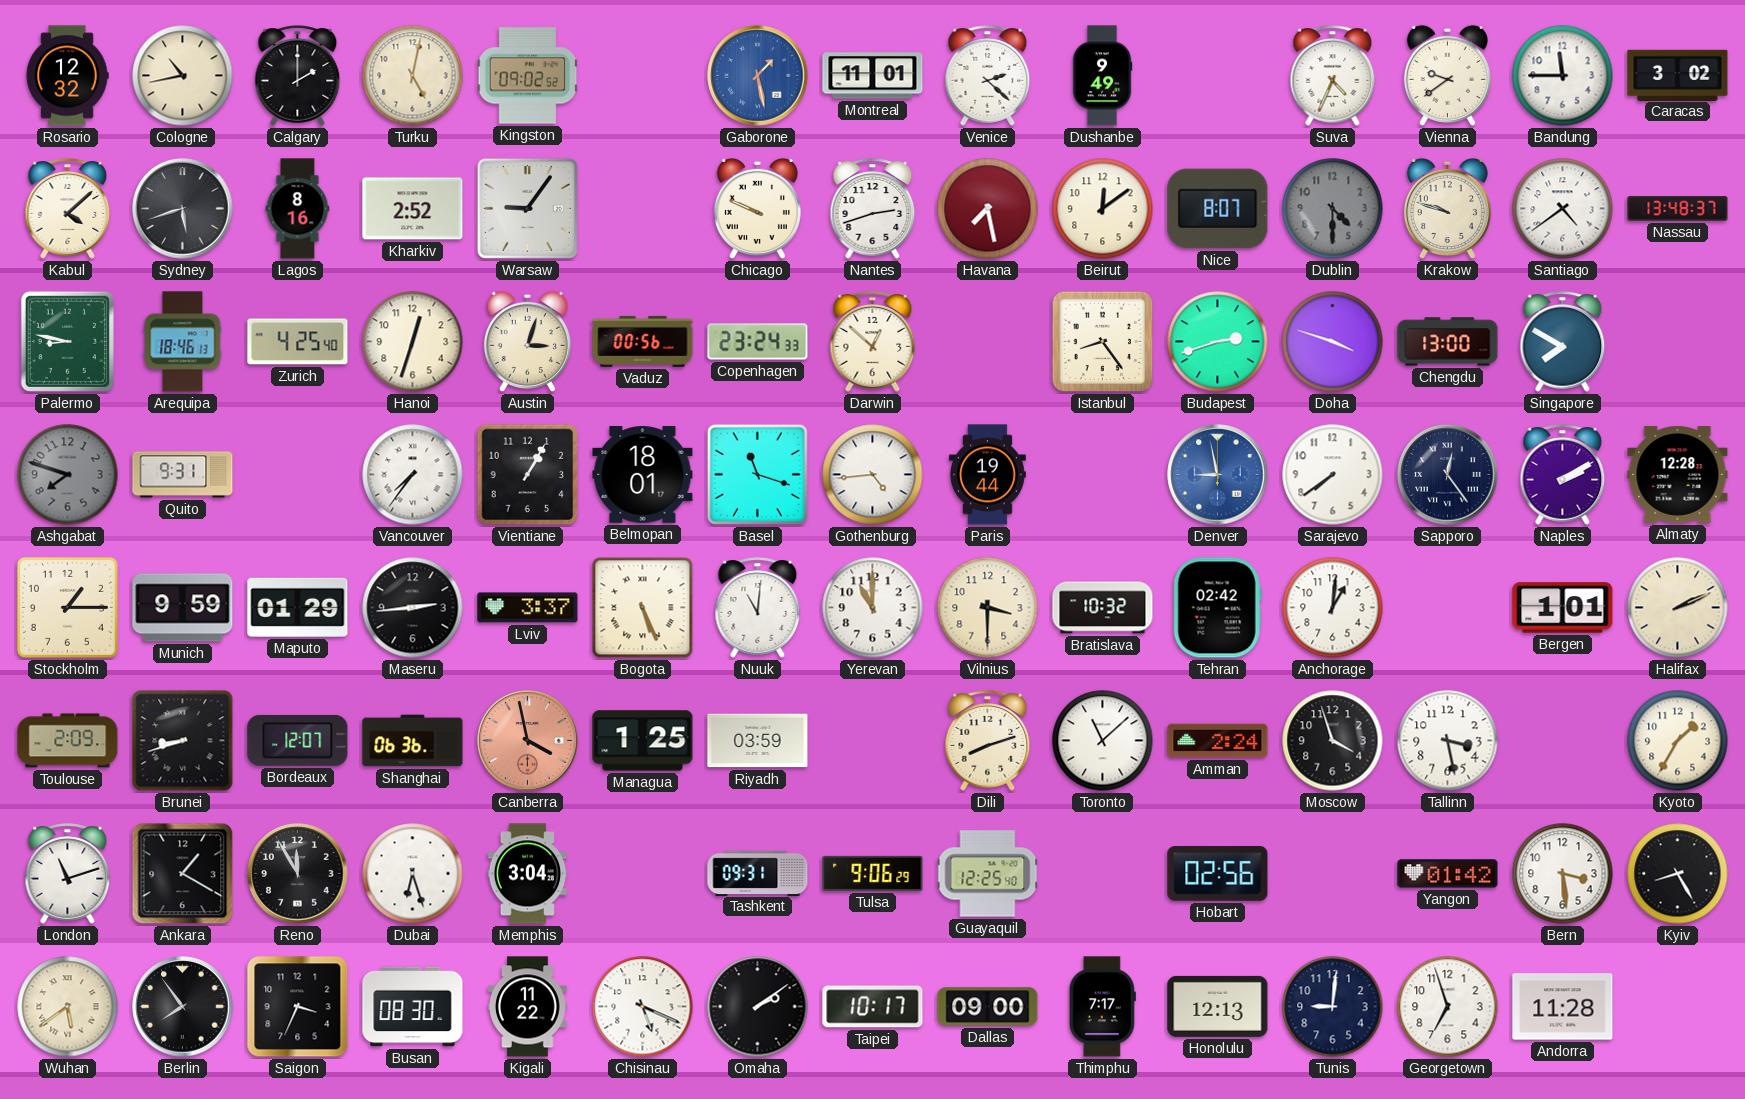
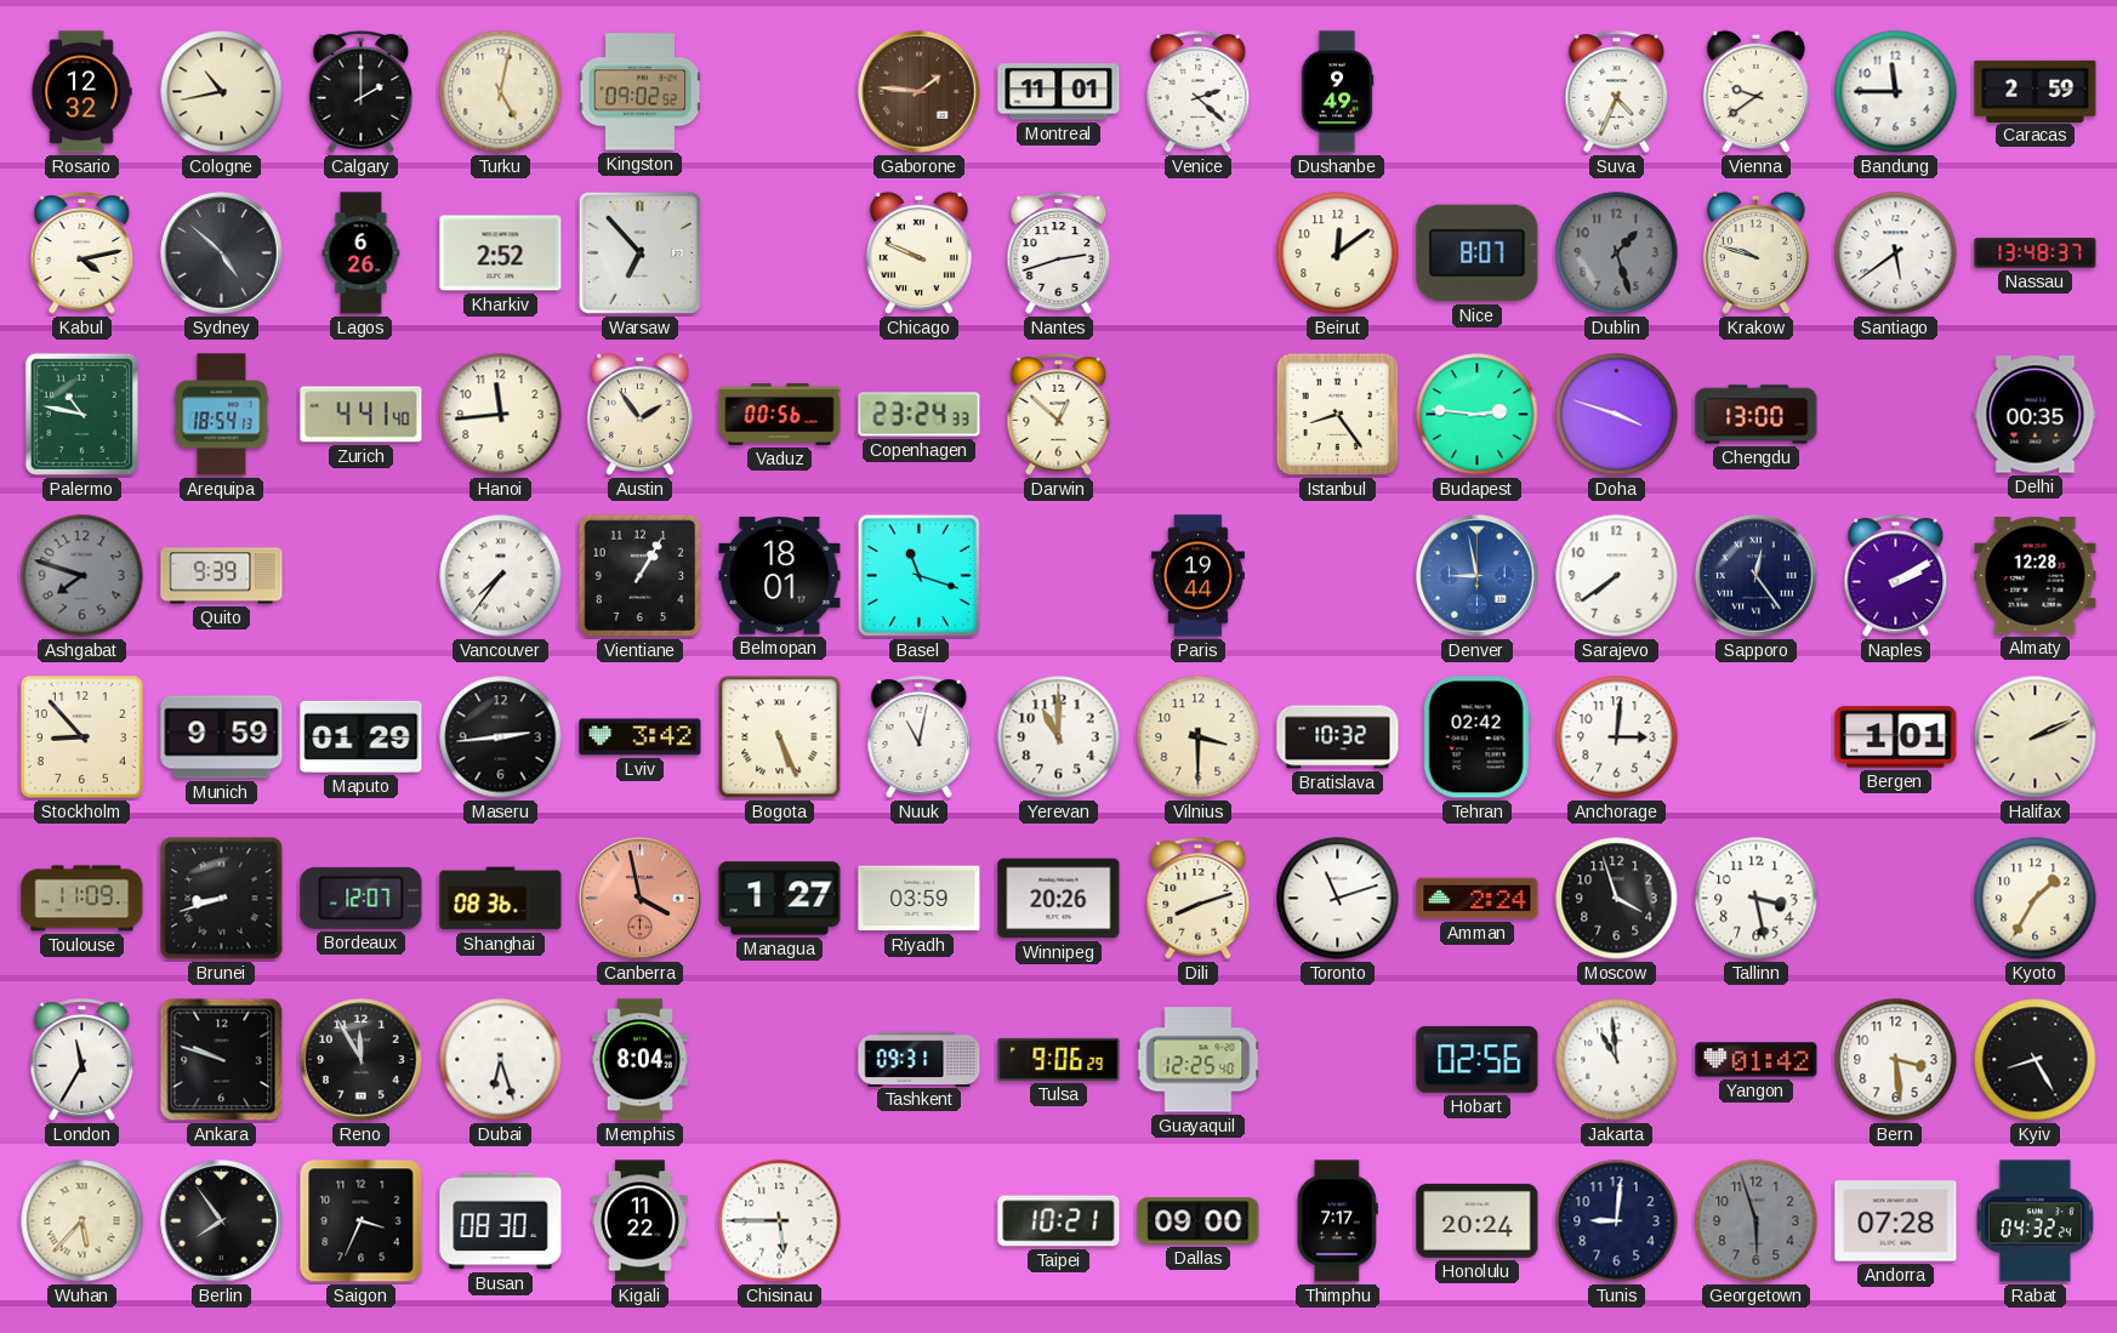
Gaborone: 1:28 -> 1:46 (920, 92)
Gaborone dial: blue -> brown (920, 92)
Caracas: 3:02 -> 2:59 (2036, 91)
Kabul: 4:08 -> 4:13 (82, 254)
Sydney: 5:42 -> 4:52 (222, 254)
Lagos: 8:16 -> 6:26 (362, 254)
Warsaw: 9:06 -> 6:53 (639, 252)
Havana: 7:28 -> none (988, 209)
Dublin: 4:30 -> 1:27 (1617, 254)
Santiago: 4:39 -> 5:39 (1896, 254)
Palermo: 8:47 -> 10:47 (81, 414)
Arequipa: 18:46 -> 18:54 (222, 415)
Zurich: 4:25 -> 4:41 (362, 415)
Hanoi: 12:33 -> 11:44 (501, 415)
Austin: 3:03 -> 1:54 (639, 414)
Budapest: 2:42 -> 2:46 (1478, 415)
Singapore: 7:50 -> none (1563, 342)
Delhi: none -> 00:35 (2036, 415)
Quito: 9:31 -> 9:39 (222, 576)
Gothenburg: 4:44 -> none (873, 475)
Stockholm: 1:15 -> 8:53 (81, 736)
Lviv: 3:37 -> 3:42 (641, 737)
Nuuk: 11:01 -> 11:02 (920, 737)
Anchorage: 1:01 -> 3:01 (1617, 737)
Toulouse: 2:09 -> 11:09 (82, 899)
Shanghai: 06:36 -> 08:36 (501, 899)
Managua: 1:25 -> 1:27 (780, 899)
Winnipeg: none -> 20:26 (1059, 899)
Toronto: 11:08 -> 11:12 (1338, 899)
London: 11:12 -> 11:35 (82, 1060)
Ankara: 1:20 -> 9:48 (222, 1060)
Memphis: 3:04 -> 8:04 (641, 1060)
Jakarta: none -> 10:59 (1617, 1060)
Wuhan: 5:39 -> 5:37 (82, 1221)
Chisinau: 5:19 -> 5:45 (780, 1221)
Omaha: 2:09 -> none (758, 1007)
Taipei: 10:17 -> 10:21 (1059, 1221)
Honolulu: 12:13 -> 20:24 (1478, 1220)
Georgetown: 6:57 -> 5:57 (1757, 1221)
Georgetown dial: white -> grey (1757, 1221)
Andorra: 11:28 -> 07:28 (1896, 1221)
Rabat: none -> 04:32 (2035, 1221)
